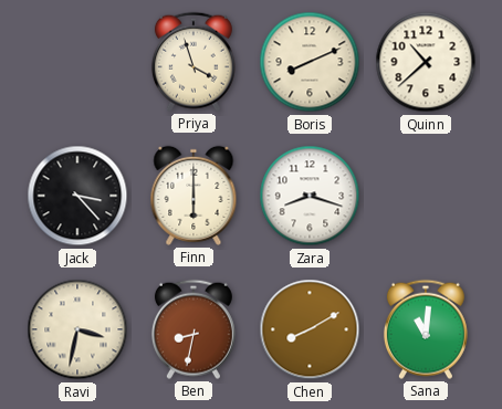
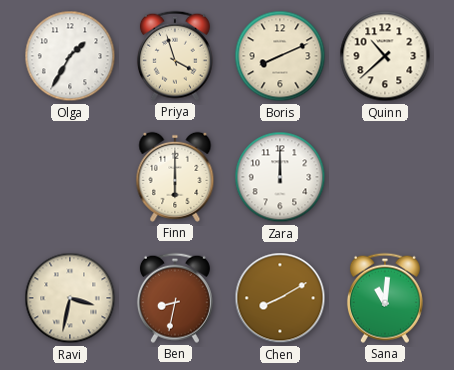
Olga: none -> 1:35 (70, 56)
Jack: 3:23 -> none (77, 196)
Zara: 8:18 -> 12:00 (280, 177)
